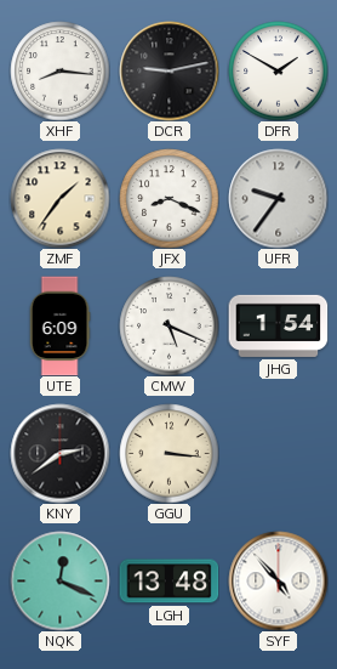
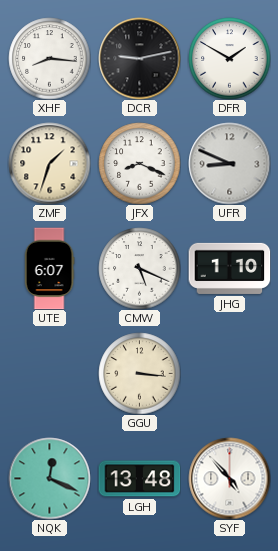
ZMF: 1:36 -> 1:33 (49, 163)
UFR: 9:36 -> 8:49 (229, 163)
UTE: 6:09 -> 6:07 (49, 268)
JHG: 1:54 -> 1:10 (229, 268)
KNY: 2:39 -> none (59, 453)
